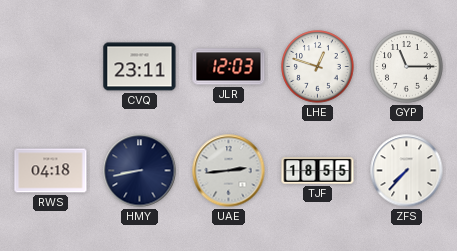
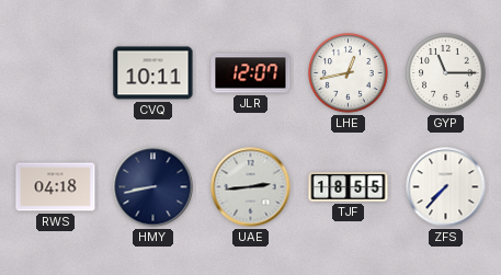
CVQ: 23:11 -> 10:11 (153, 73)
JLR: 12:03 -> 12:07 (251, 73)
LHE: 12:48 -> 12:43 (349, 73)
